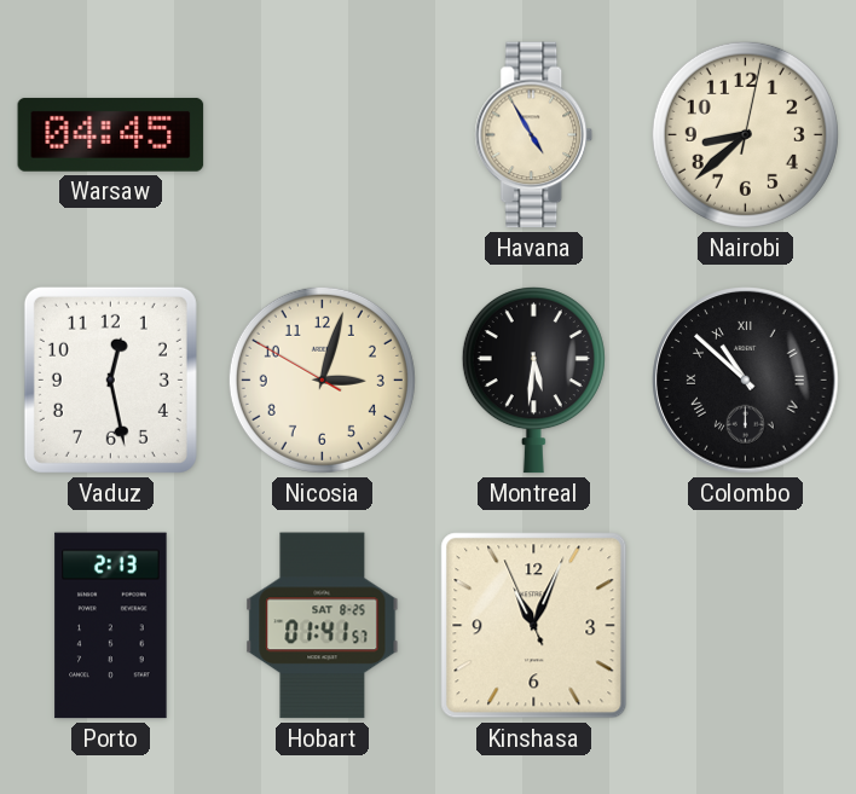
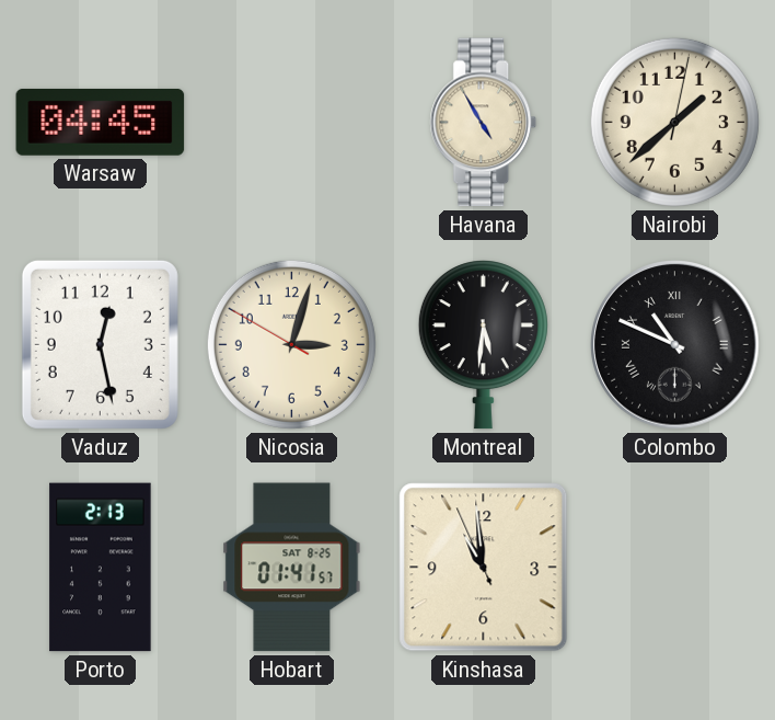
Nairobi: 8:38 -> 1:38 (674, 122)
Colombo: 10:52 -> 10:49 (675, 345)
Kinshasa: 11:03 -> 10:58 (484, 568)
